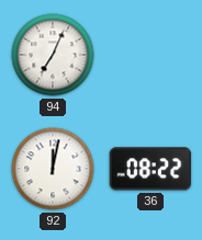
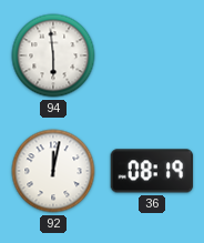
94: 7:04 -> 5:59 (53, 55)
36: 08:22 -> 08:19 (152, 171)
